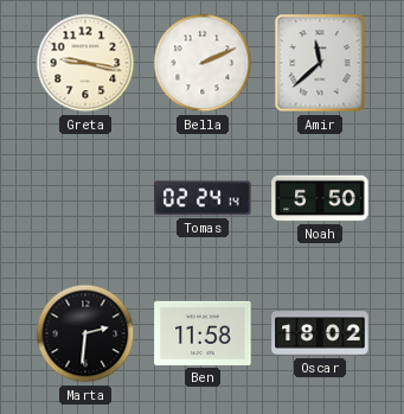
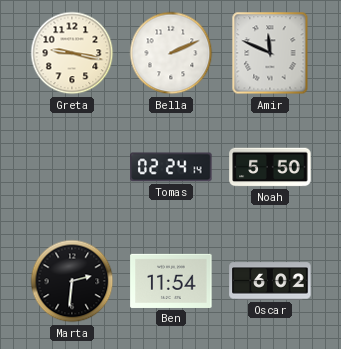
Amir: 11:38 -> 11:49 (270, 53)
Ben: 11:58 -> 11:54 (171, 281)
Oscar: 18:02 -> 6:02 (270, 281)
